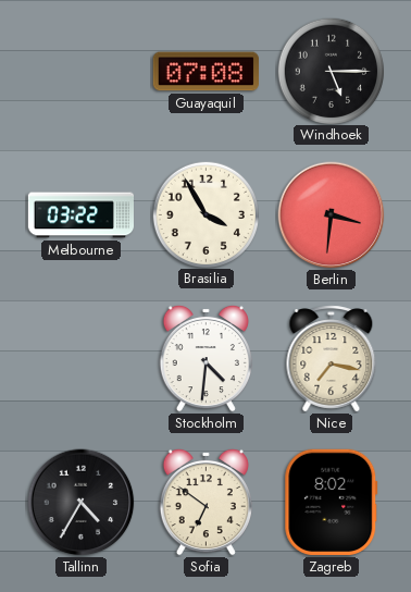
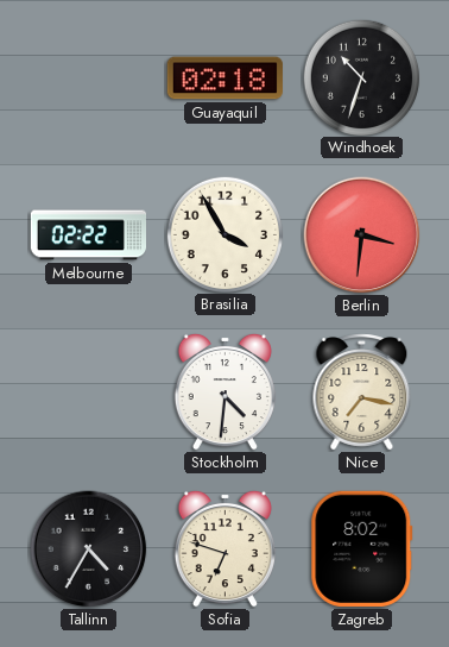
Guayaquil: 07:08 -> 02:18 (224, 78)
Windhoek: 5:15 -> 10:33 (361, 77)
Melbourne: 03:22 -> 02:22 (88, 235)
Sofia: 6:51 -> 6:48 (224, 548)
